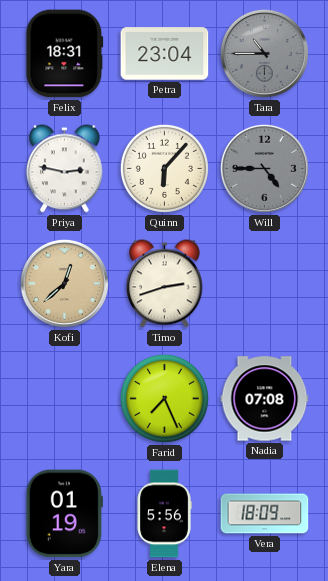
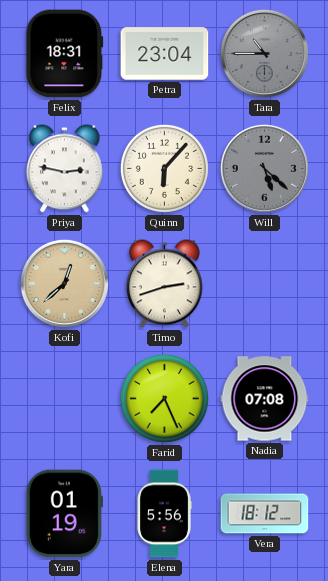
Will: 4:45 -> 5:22 (264, 168)
Vera: 18:09 -> 18:12 (265, 514)
